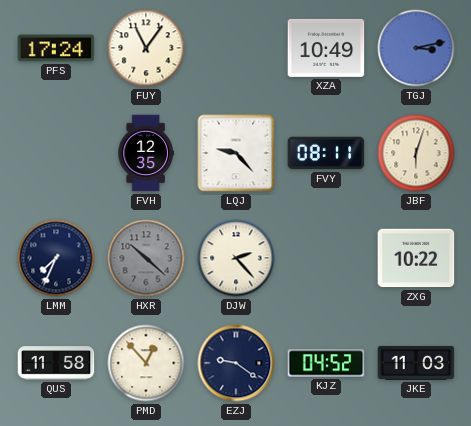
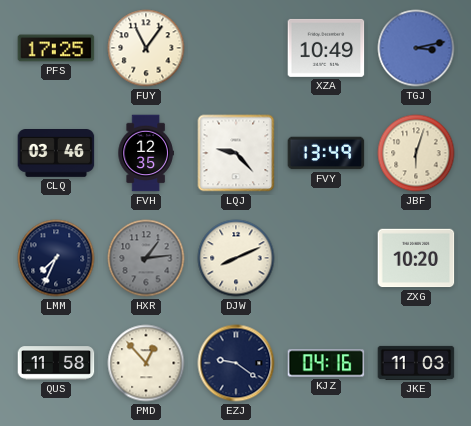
PFS: 17:24 -> 17:25 (56, 48)
CLQ: none -> 03:46 (56, 154)
FVY: 08:11 -> 13:49 (326, 153)
HXR: 10:22 -> 1:14 (146, 258)
DJW: 2:23 -> 8:11 (236, 258)
ZXG: 10:22 -> 10:20 (416, 258)
KJZ: 04:52 -> 04:16 (326, 363)
